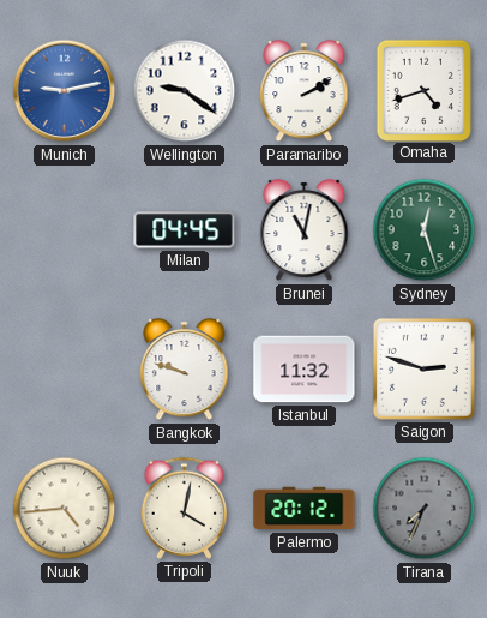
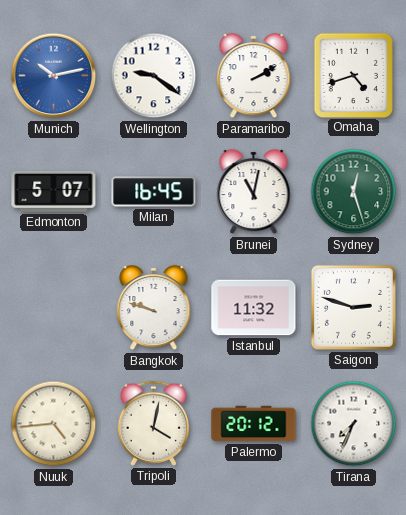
Munich: 9:13 -> 10:13 (54, 76)
Edmonton: none -> 5:07 (54, 191)
Milan: 04:45 -> 16:45 (154, 192)
Tirana dial: grey -> white (354, 424)
